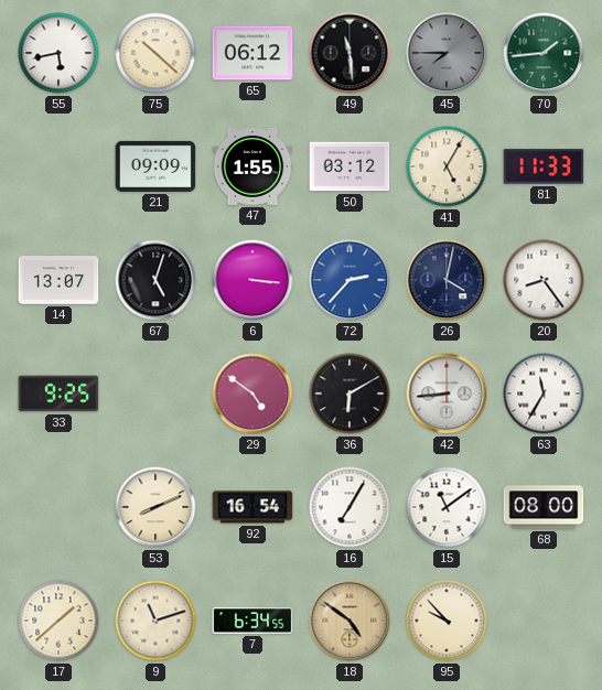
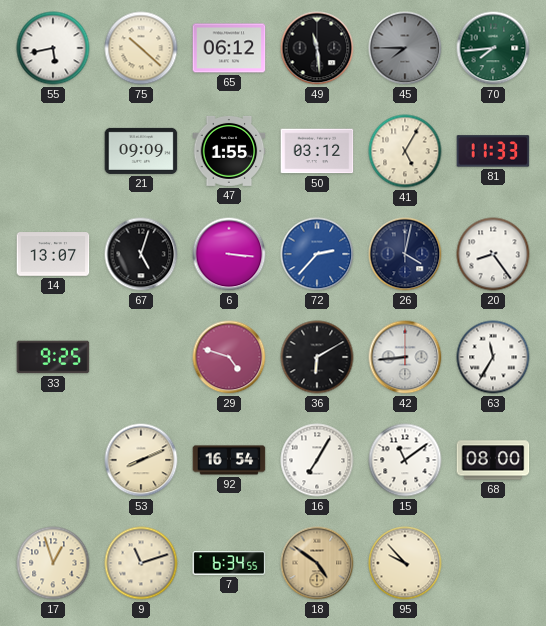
70: 1:44 -> 7:44 (493, 48)
29: 4:51 -> 4:48 (229, 357)
17: 1:38 -> 12:57 (53, 563)
